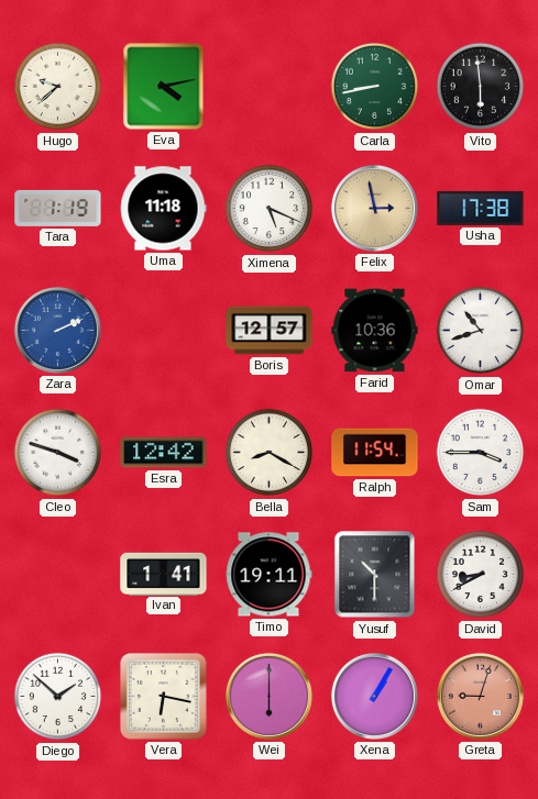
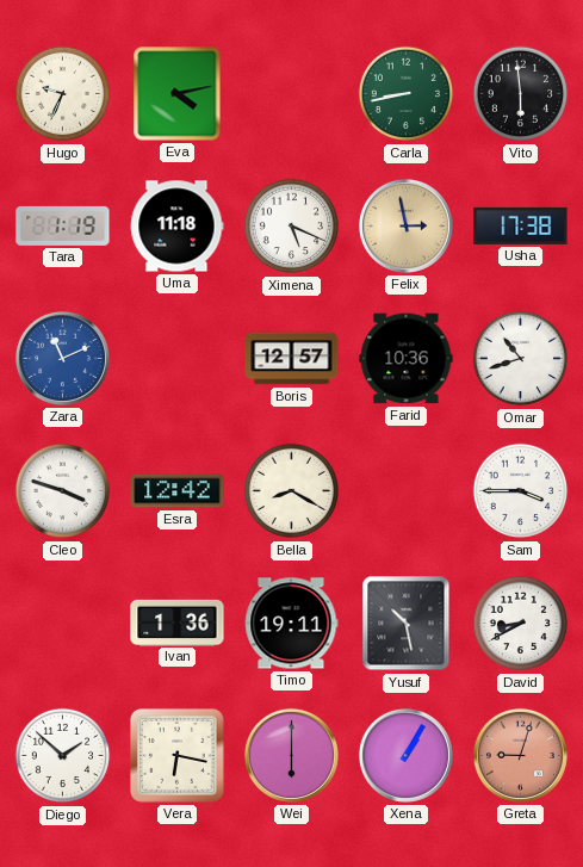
Hugo: 9:38 -> 9:34 (63, 94)
Zara: 2:11 -> 11:11 (62, 358)
Ralph: 11:54 -> none (375, 453)
Ivan: 1:41 -> 1:36 (178, 623)
Yusuf: 10:30 -> 10:28 (407, 624)
